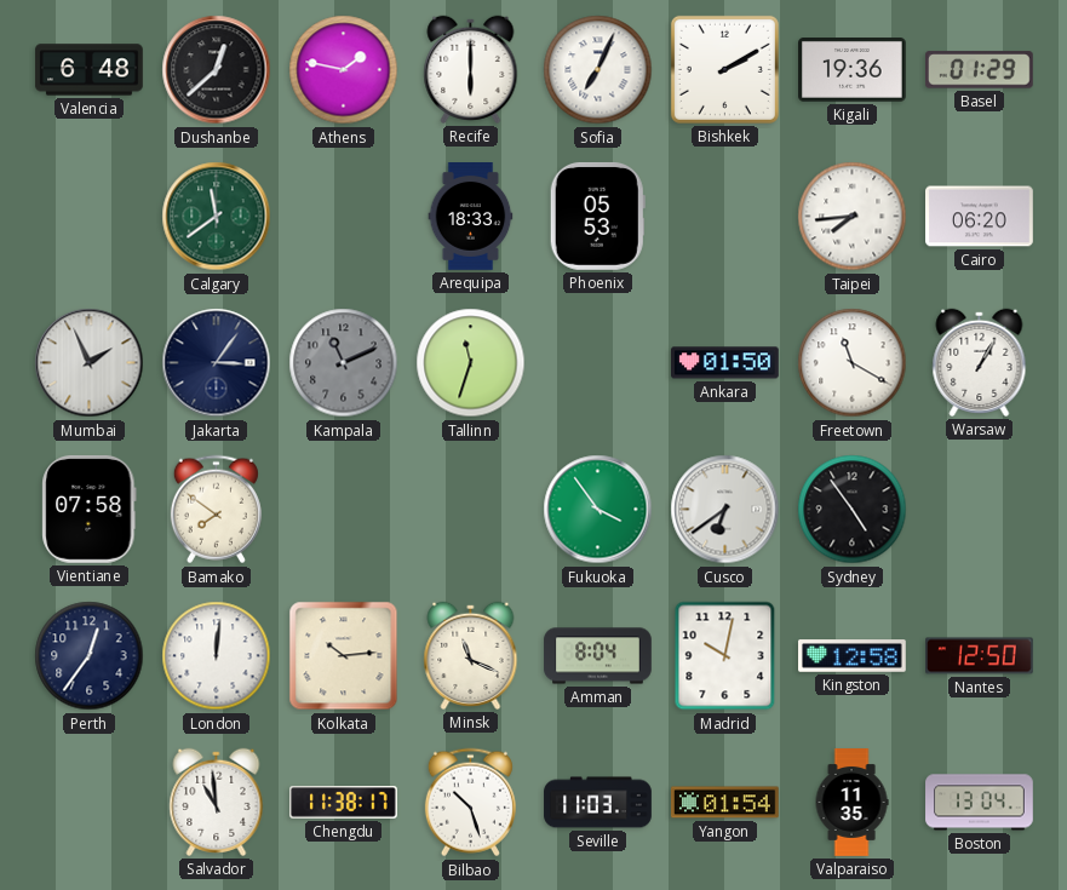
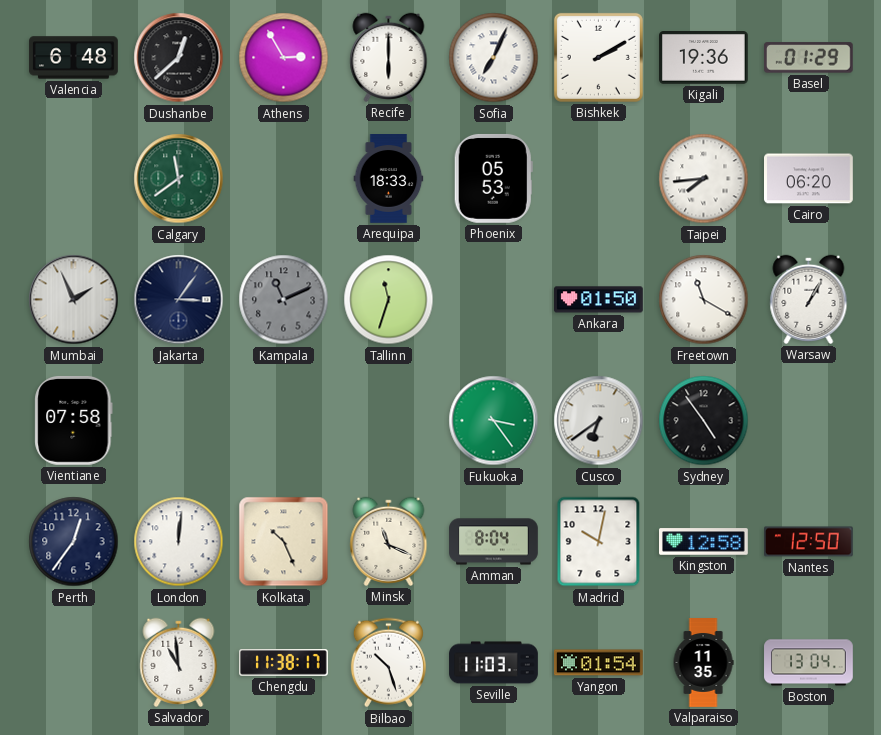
Athens: 1:47 -> 2:55 (284, 58)
Bamako: 7:51 -> none (216, 510)
Fukuoka: 3:54 -> 3:24 (494, 421)
Kolkata: 10:14 -> 10:26 (284, 542)
